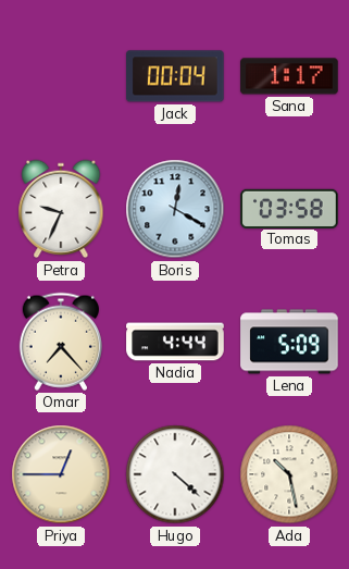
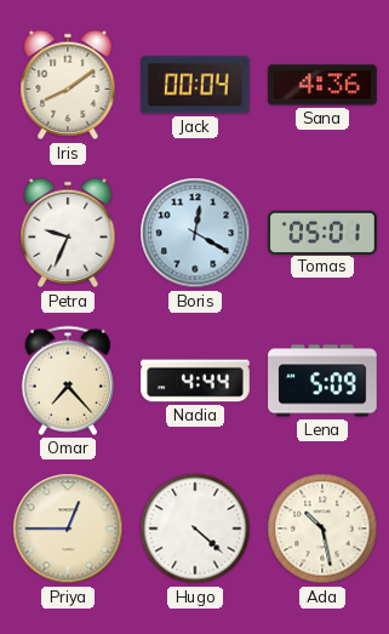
Iris: none -> 8:09 (68, 85)
Sana: 1:17 -> 4:36 (322, 85)
Tomas: 03:58 -> 05:01 (322, 232)
